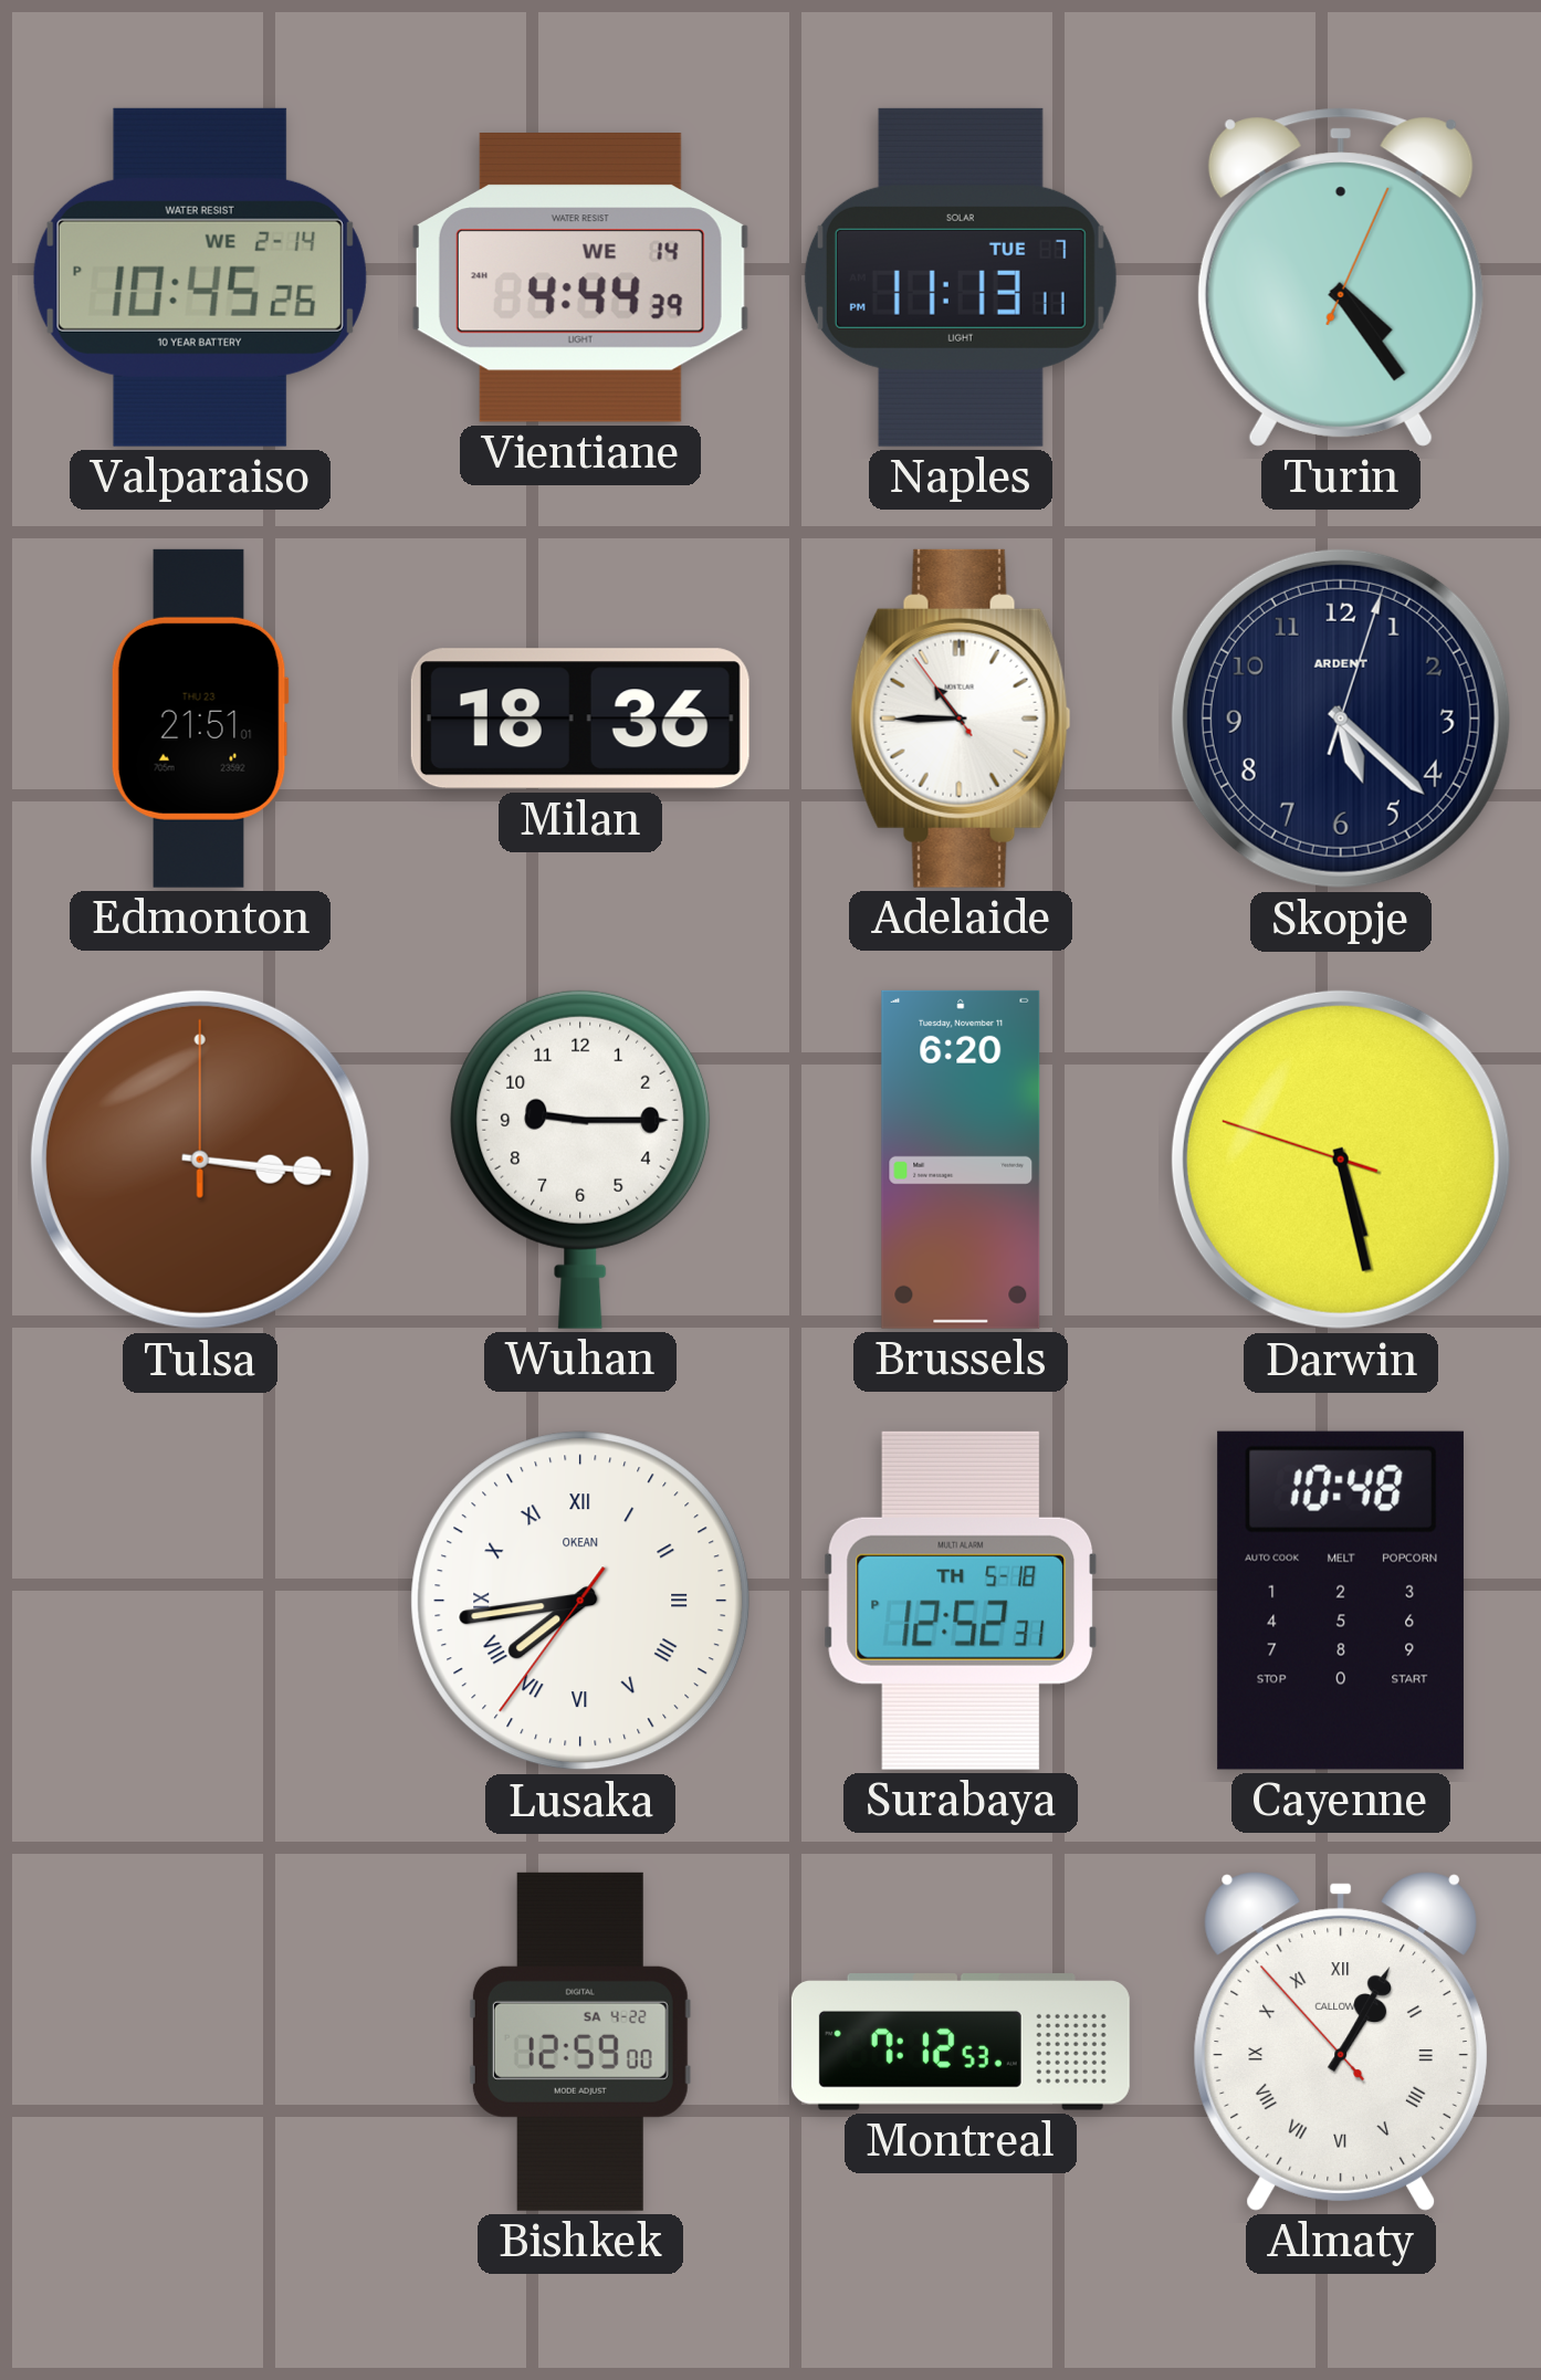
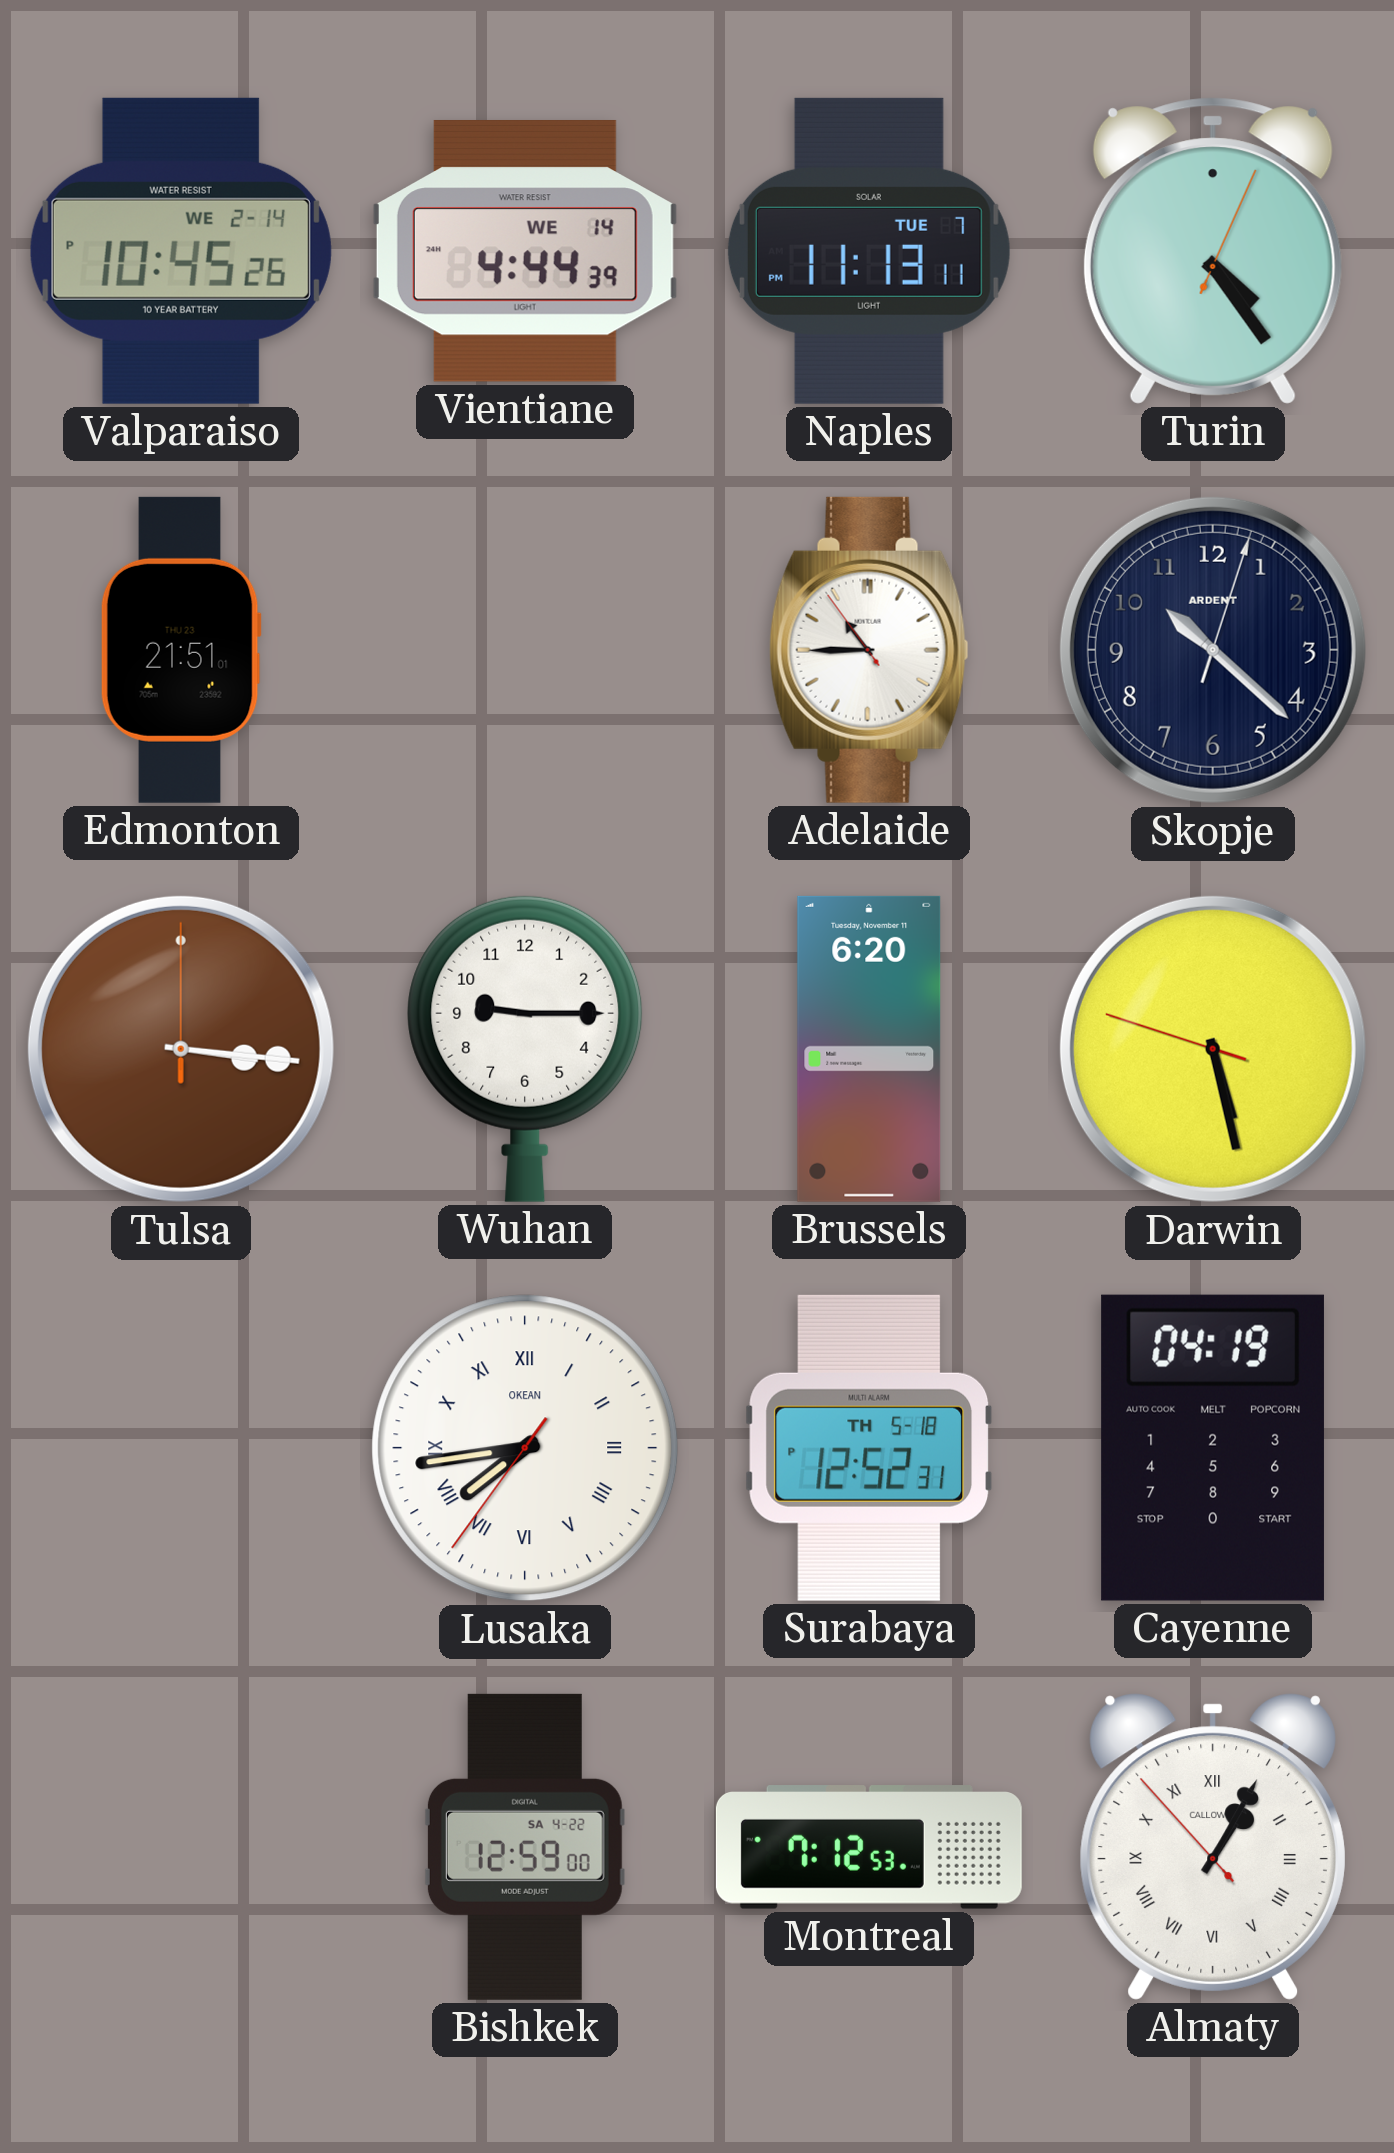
Milan: 18:36 -> none (580, 719)
Skopje: 5:22 -> 10:22 (1213, 650)
Cayenne: 10:48 -> 04:19 (1213, 1448)
